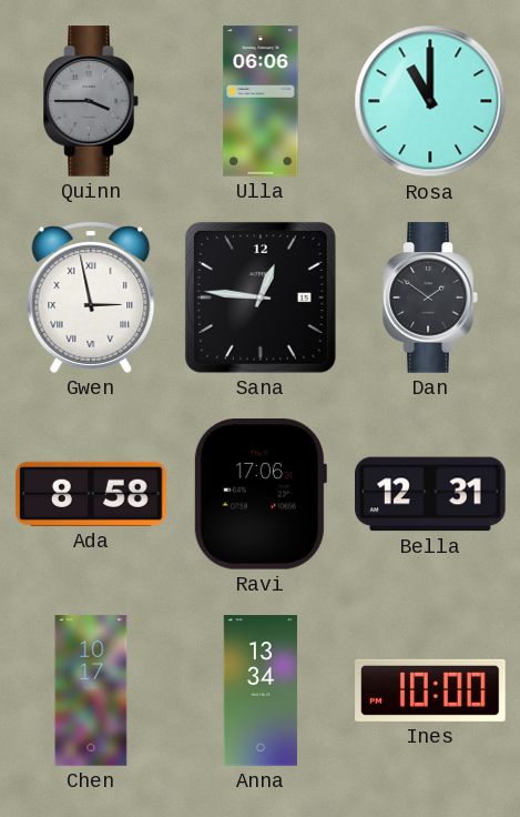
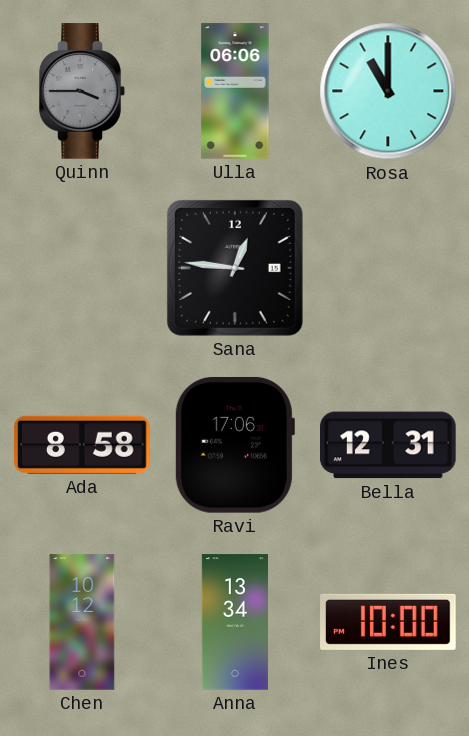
Gwen: 2:58 -> none (91, 297)
Dan: 1:51 -> none (430, 297)
Chen: 10:17 -> 10:12 (82, 622)
